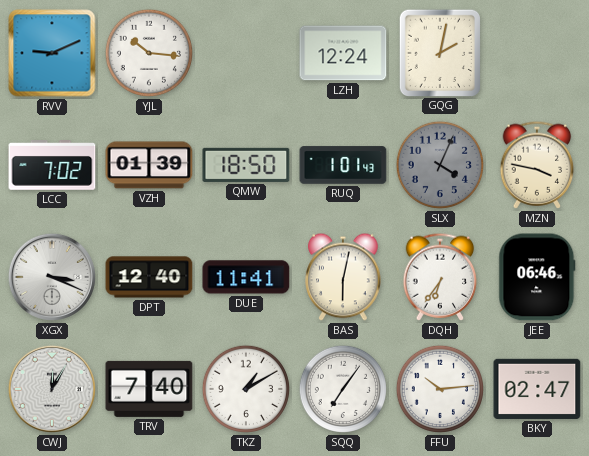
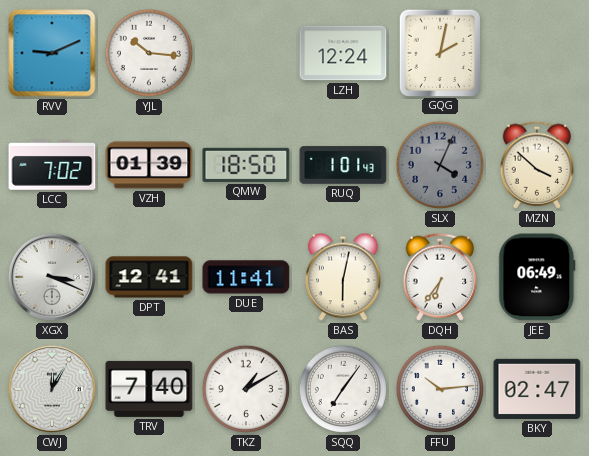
MZN: 3:47 -> 3:52 (537, 165)
DPT: 12:40 -> 12:41 (149, 277)
JEE: 06:46 -> 06:49 (537, 277)
